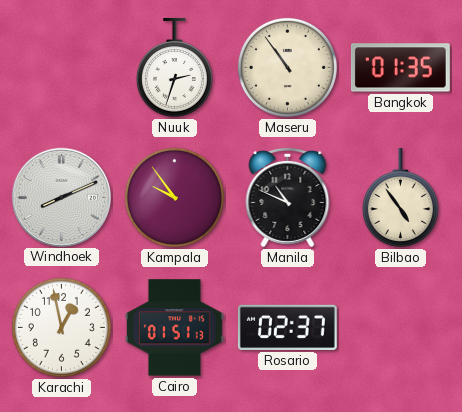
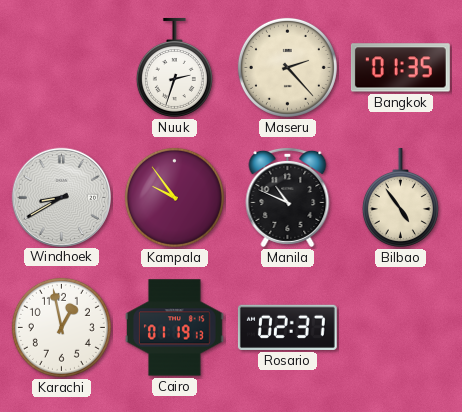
Maseru: 10:54 -> 2:23 (287, 67)
Windhoek: 8:11 -> 8:40 (61, 197)
Cairo: 01:51 -> 01:19 (174, 328)
